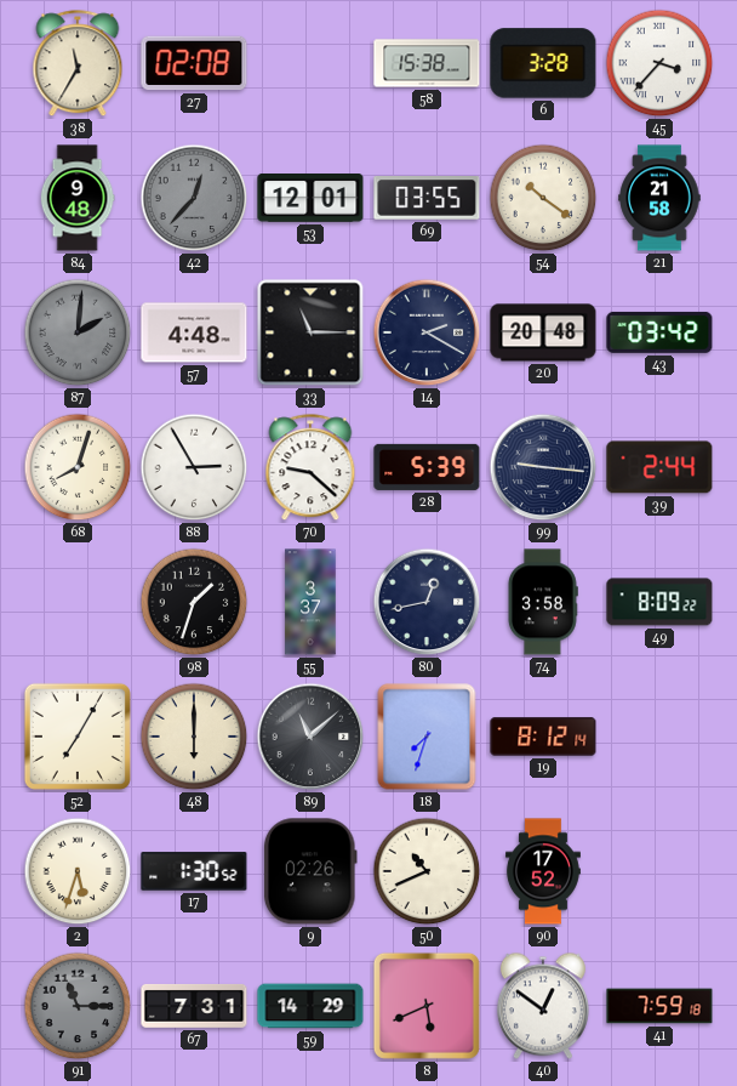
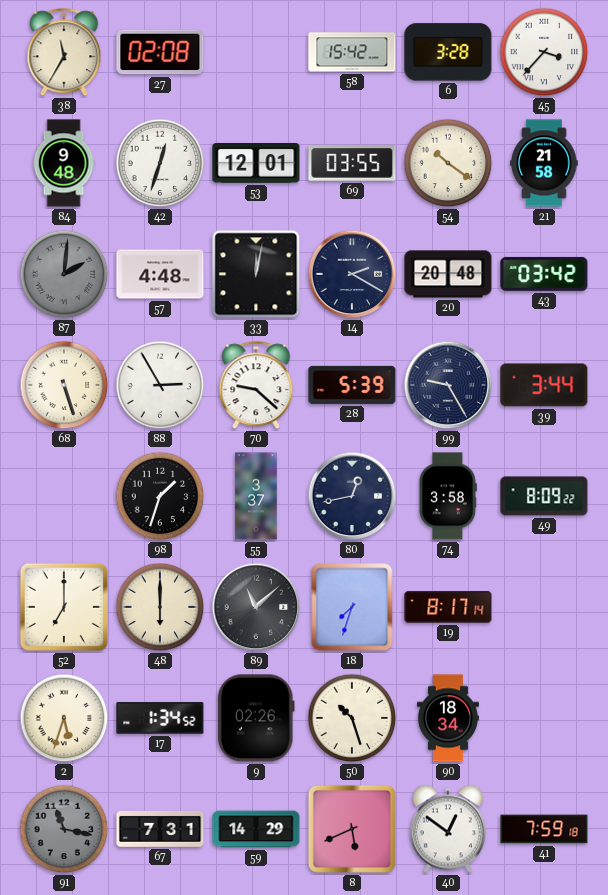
58: 15:38 -> 15:42 (352, 52)
42: 12:37 -> 12:33 (160, 163)
42 dial: grey -> white (160, 163)
33: 11:15 -> 12:02 (256, 274)
68: 8:03 -> 5:27 (64, 385)
99: 9:16 -> 9:25 (448, 385)
39: 2:44 -> 3:44 (544, 385)
52: 7:05 -> 7:00 (64, 607)
19: 8:12 -> 8:17 (448, 607)
17: 1:30 -> 1:34 (160, 718)
50: 10:41 -> 10:27 (352, 718)
90: 17:52 -> 18:34 (448, 718)
91: 11:15 -> 11:17 (64, 829)
